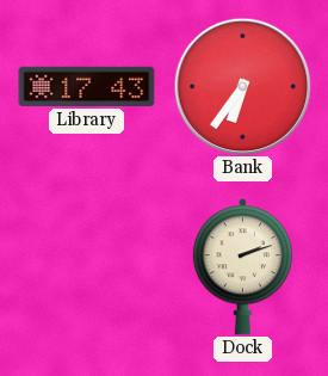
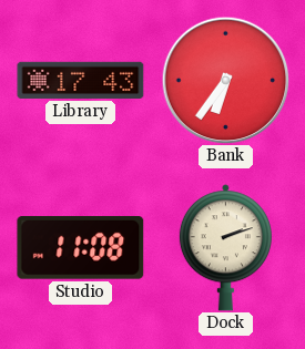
Studio: none -> 11:08 (81, 247)
